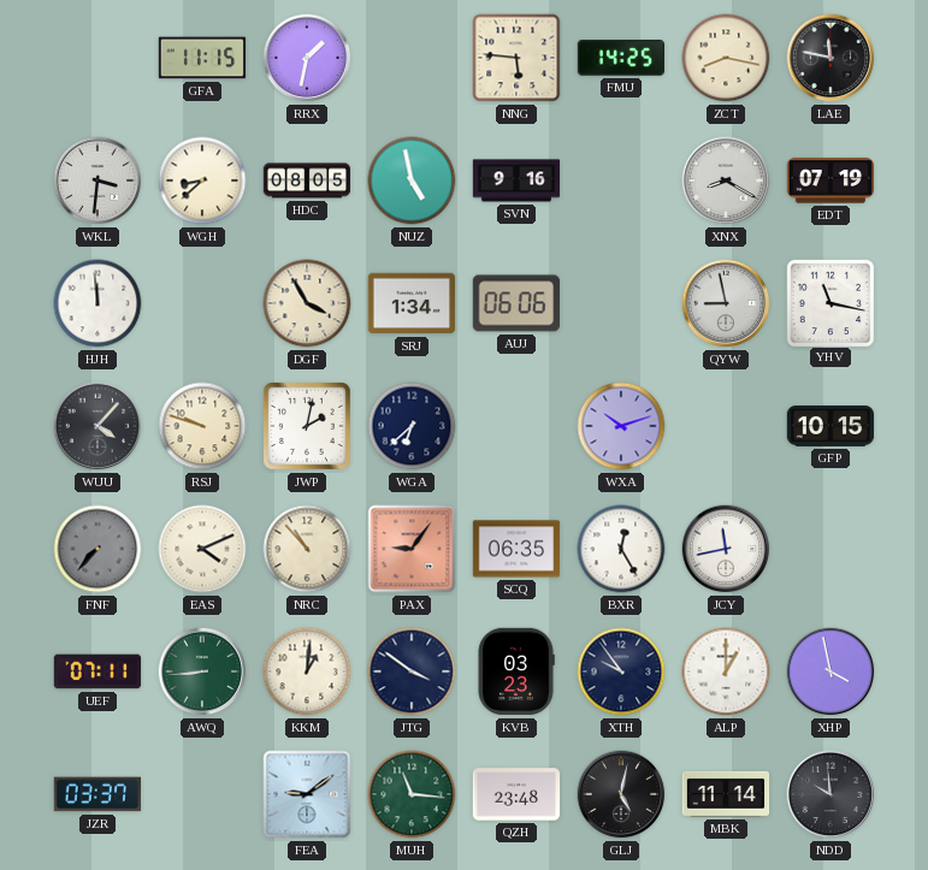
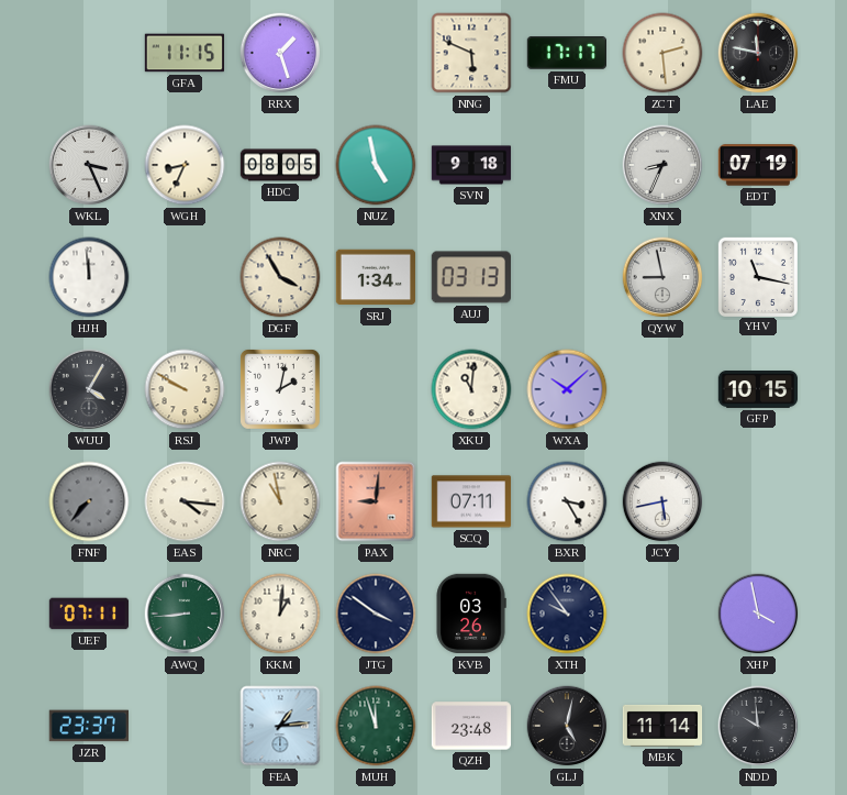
RRX: 1:32 -> 1:27 (280, 53)
NNG: 5:46 -> 5:49 (471, 53)
FMU: 14:25 -> 17:17 (566, 53)
ZCT: 8:17 -> 2:29 (662, 53)
WKL: 3:31 -> 3:26 (89, 165)
WGH: 8:38 -> 8:34 (185, 165)
SVN: 9:16 -> 9:18 (471, 165)
XNX: 8:20 -> 8:34 (662, 165)
AUJ: 06:06 -> 03:13 (470, 277)
WUU: 4:07 -> 4:05 (89, 389)
RSJ: 9:48 -> 9:50 (185, 389)
WGA: 6:38 -> none (412, 426)
XKU: none -> 11:01 (471, 389)
WXA: 10:12 -> 10:08 (567, 389)
EAS: 4:11 -> 4:16 (185, 501)
NRC: 10:53 -> 10:58 (280, 501)
PAX: 9:06 -> 9:01 (376, 501)
SCQ: 06:35 -> 07:11 (471, 501)
BXR: 12:25 -> 3:25 (567, 501)
JCY: 11:43 -> 5:43 (662, 501)
KVB: 03:23 -> 03:26 (471, 614)
ALP: 1:00 -> none (726, 671)
JZR: 03:37 -> 23:37 (88, 726)
FEA: 9:09 -> 1:14 (280, 726)
MUH: 11:16 -> 11:57 (376, 726)
